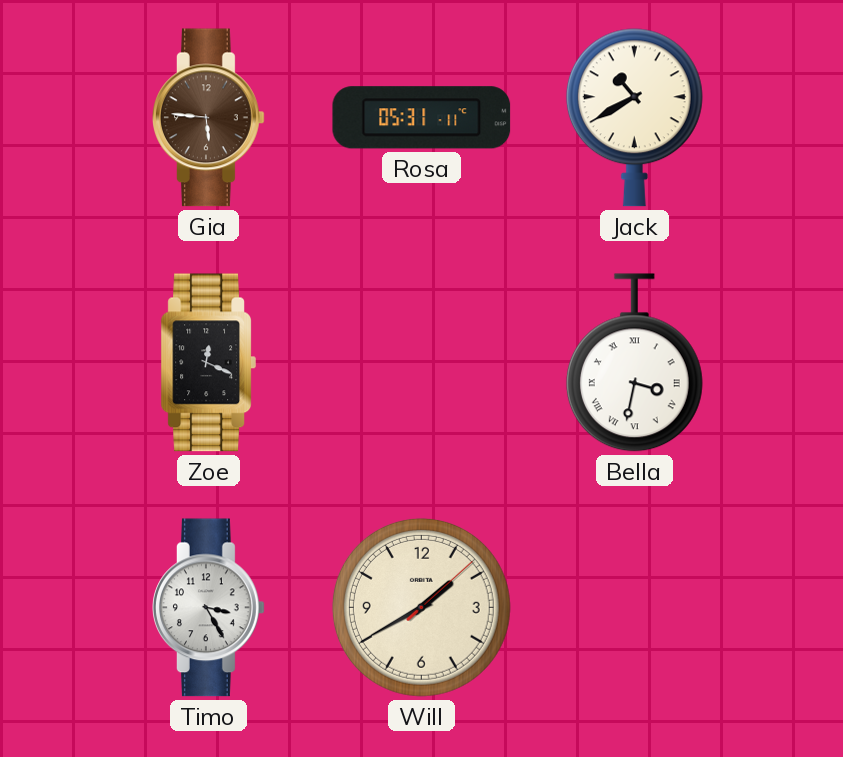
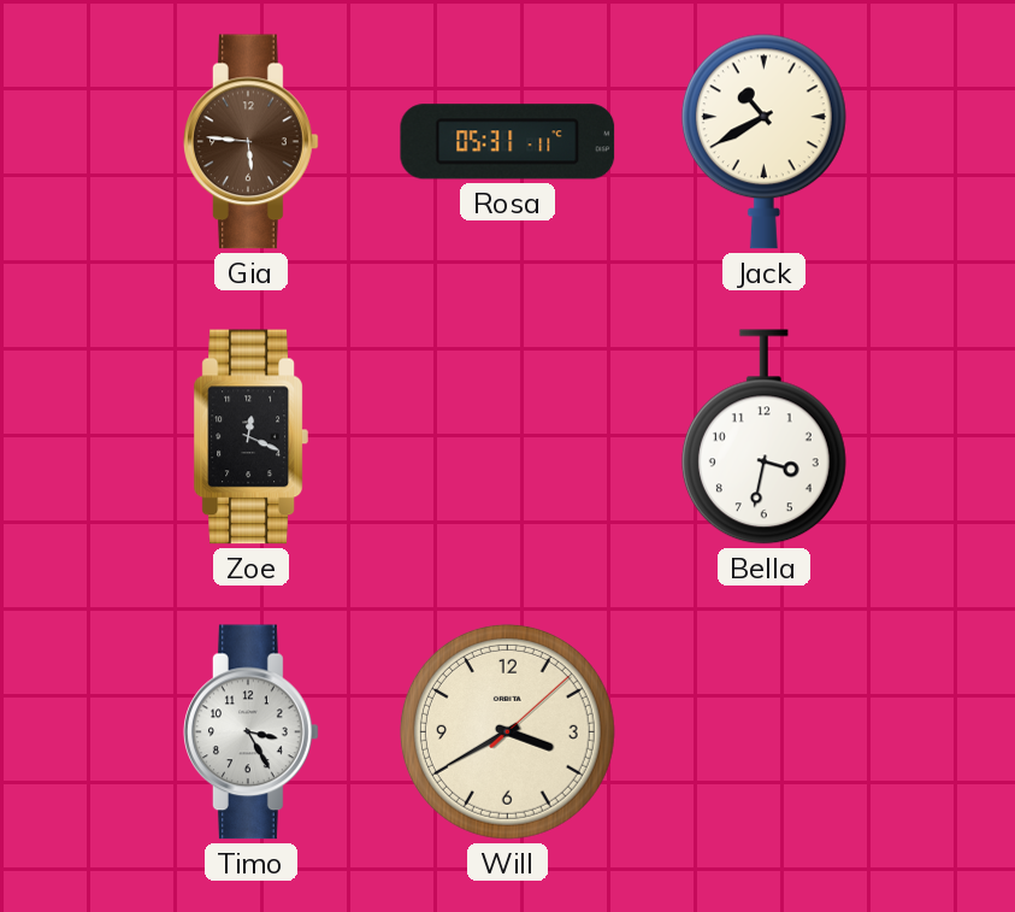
Bella numerals: Roman -> Arabic (763, 437)
Will: 1:40 -> 3:40 (507, 731)
